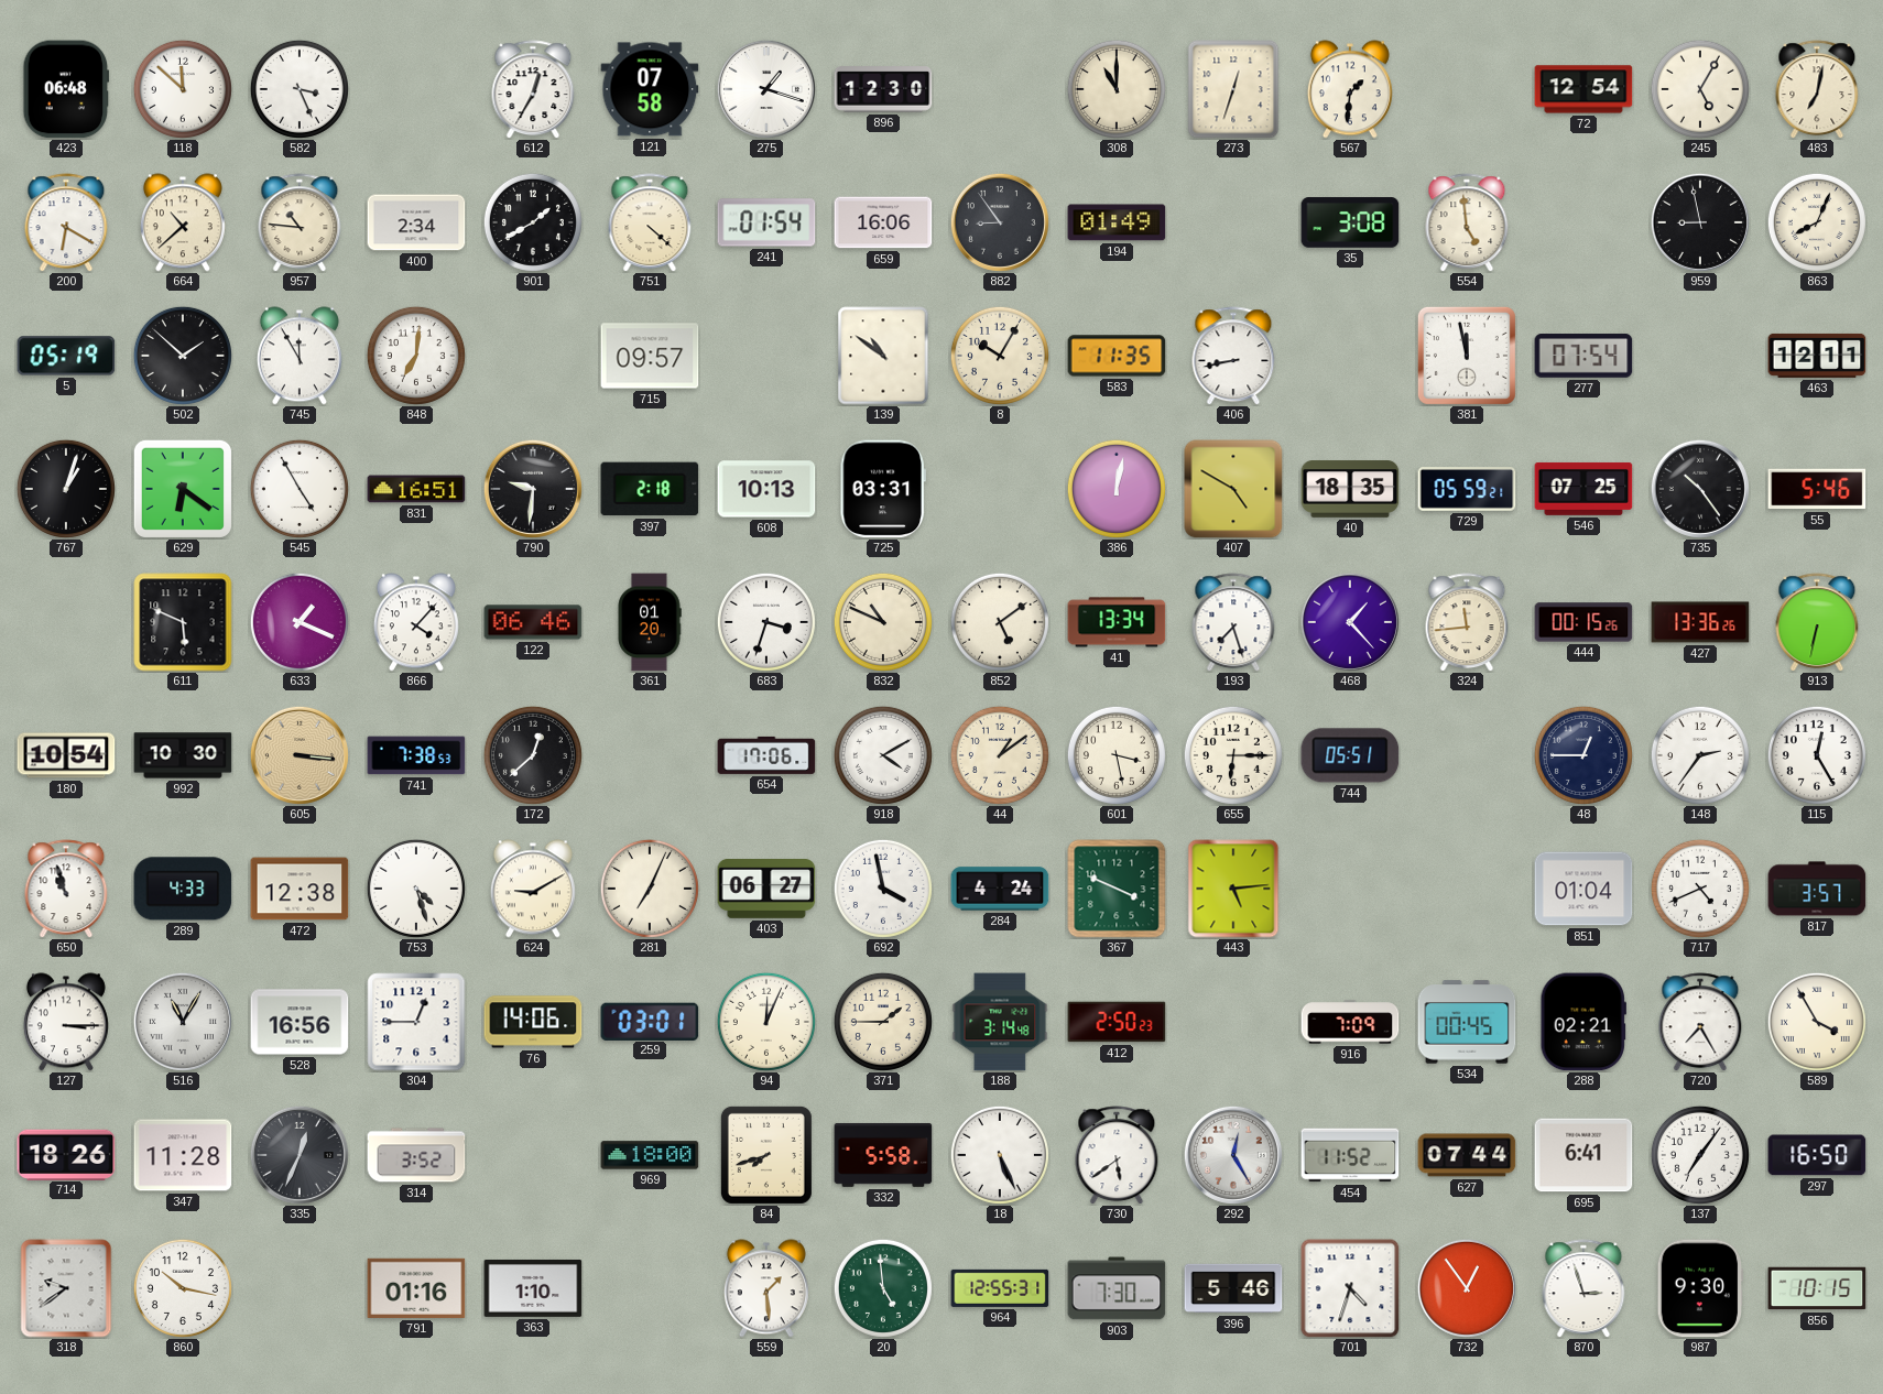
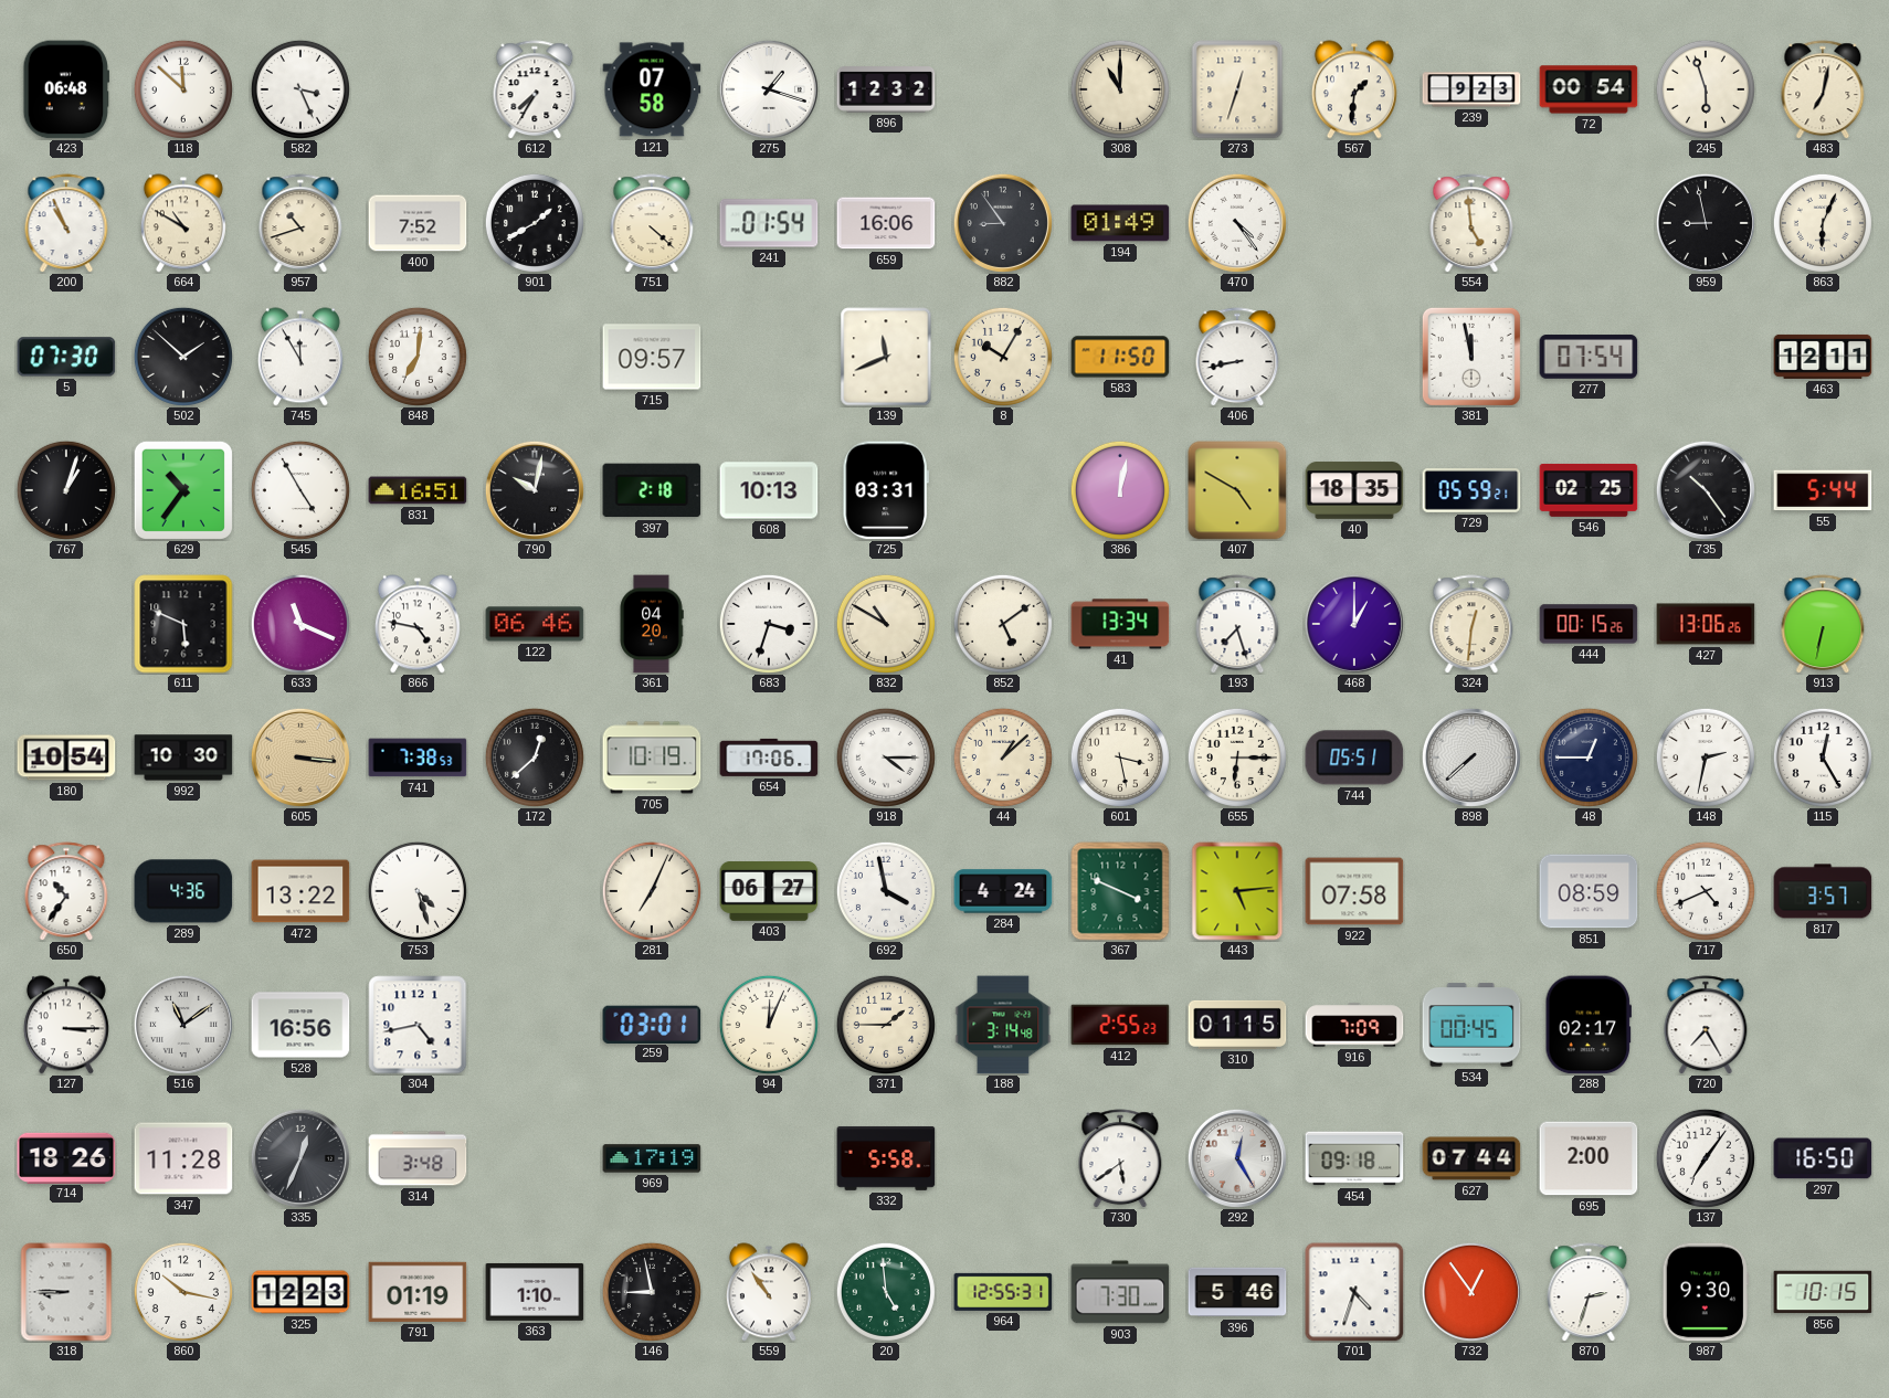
612: 12:35 -> 7:35 (535, 89)
896: 12:30 -> 12:32 (886, 89)
239: none -> 9:23 (1471, 89)
72: 12:54 -> 00:54 (1589, 89)
245: 5:05 -> 5:57 (1706, 89)
200: 6:20 -> 10:56 (66, 223)
664: 10:38 -> 10:50 (183, 223)
957: 10:46 -> 10:42 (300, 223)
400: 2:34 -> 7:52 (418, 223)
470: none -> 4:24 (1237, 223)
35: 3:08 -> none (1350, 222)
863: 8:04 -> 6:04 (1823, 223)
5: 05:19 -> 07:30 (66, 357)
139: 10:51 -> 11:41 (886, 357)
583: 11:35 -> 11:50 (1120, 357)
629: 6:21 -> 10:36 (183, 490)
790: 9:31 -> 10:02 (535, 490)
546: 07:25 -> 02:25 (1589, 490)
55: 5:46 -> 5:44 (1823, 490)
633: 1:19 -> 11:19 (300, 624)
866: 4:07 -> 4:47 (418, 624)
361: 01:20 -> 04:20 (652, 624)
832: 10:49 -> 10:50 (886, 624)
468: 1:23 -> 1:00 (1354, 624)
324: 11:44 -> 12:31 (1471, 624)
427: 13:36 -> 13:06 (1706, 624)
705: none -> 10:19 (652, 758)
918: 4:10 -> 4:15 (886, 758)
44: 1:09 -> 1:08 (1003, 758)
898: none -> 7:38 (1471, 758)
148: 2:36 -> 2:32 (1706, 758)
650: 10:57 -> 10:36 (66, 891)
289: 4:33 -> 4:36 (183, 891)
472: 12:38 -> 13:22 (300, 891)
624: 9:10 -> none (533, 889)
922: none -> 07:58 (1354, 891)
851: 01:04 -> 08:59 (1589, 891)
516: 11:05 -> 11:09 (183, 1025)
304: 12:45 -> 4:43 (418, 1025)
76: 14:06 -> none (533, 1022)
412: 2:50 -> 2:55 (1120, 1025)
310: none -> 01:15 (1237, 1025)
288: 02:21 -> 02:17 (1589, 1025)
589: 3:55 -> none (1817, 1022)
314: 3:52 -> 3:48 (418, 1158)
969: 18:00 -> 17:19 (652, 1158)
84: 7:42 -> none (766, 1155)
18: 5:26 -> none (1000, 1155)
454: 11:52 -> 09:18 (1354, 1158)
695: 6:41 -> 2:00 (1589, 1158)
318: 9:39 -> 8:45 (66, 1292)
325: none -> 12:23 (300, 1292)
791: 01:16 -> 01:19 (418, 1292)
146: none -> 8:58 (652, 1292)
559: 1:29 -> 10:54 (769, 1292)
870: 2:57 -> 2:33 (1589, 1292)
